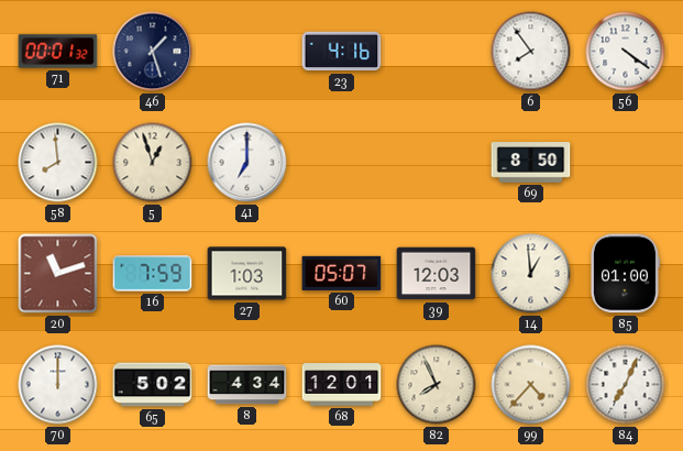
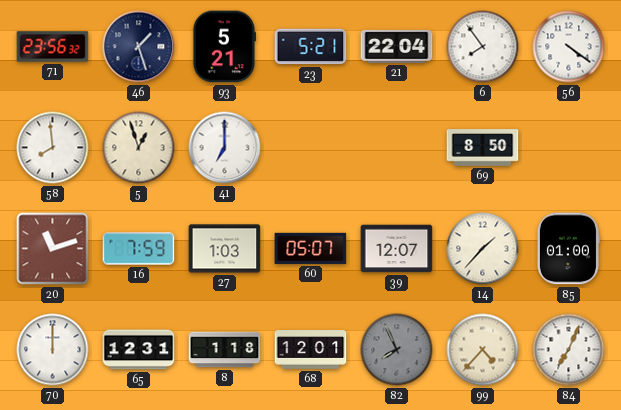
71: 00:01 -> 23:56 (53, 47)
93: none -> 5:21 (223, 47)
23: 4:16 -> 5:21 (311, 47)
21: none -> 22:04 (397, 46)
39: 12:03 -> 12:07 (397, 249)
14: 12:59 -> 1:37 (483, 249)
65: 5:02 -> 12:31 (139, 350)
8: 4:34 -> 1:18 (225, 350)
82 dial: cream -> grey (397, 350)
